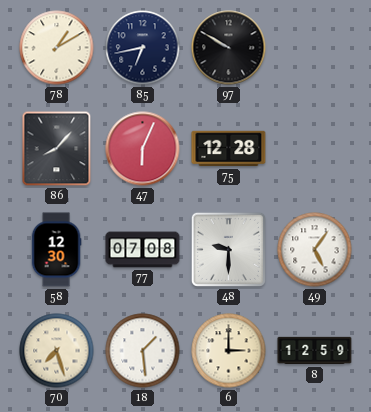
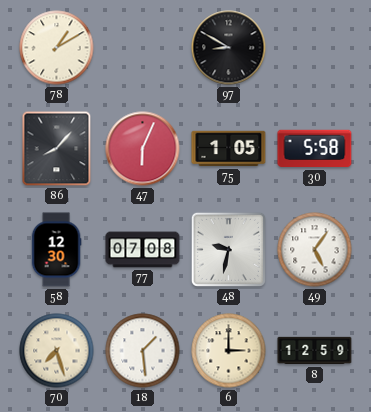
85: 6:43 -> none (143, 48)
97: 9:50 -> 8:50 (229, 48)
75: 12:28 -> 1:05 (229, 149)
30: none -> 5:58 (315, 149)
48: 9:30 -> 9:32 (228, 249)
